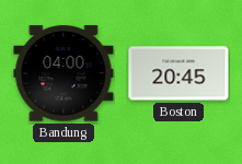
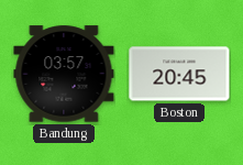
Bandung: 04:00 -> 03:57 (64, 74)
